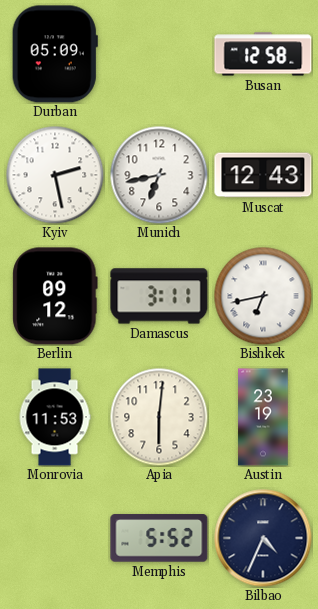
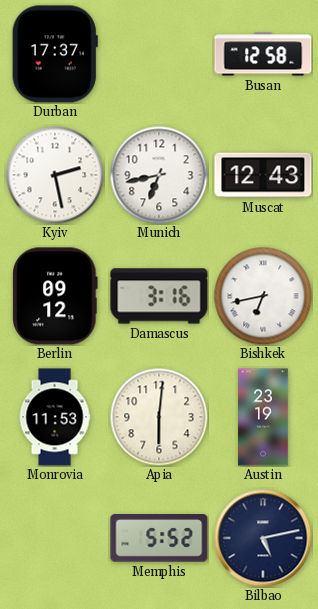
Durban: 05:09 -> 17:37 (55, 54)
Damascus: 3:11 -> 3:16 (159, 296)
Bilbao: 4:34 -> 5:13 (263, 538)
